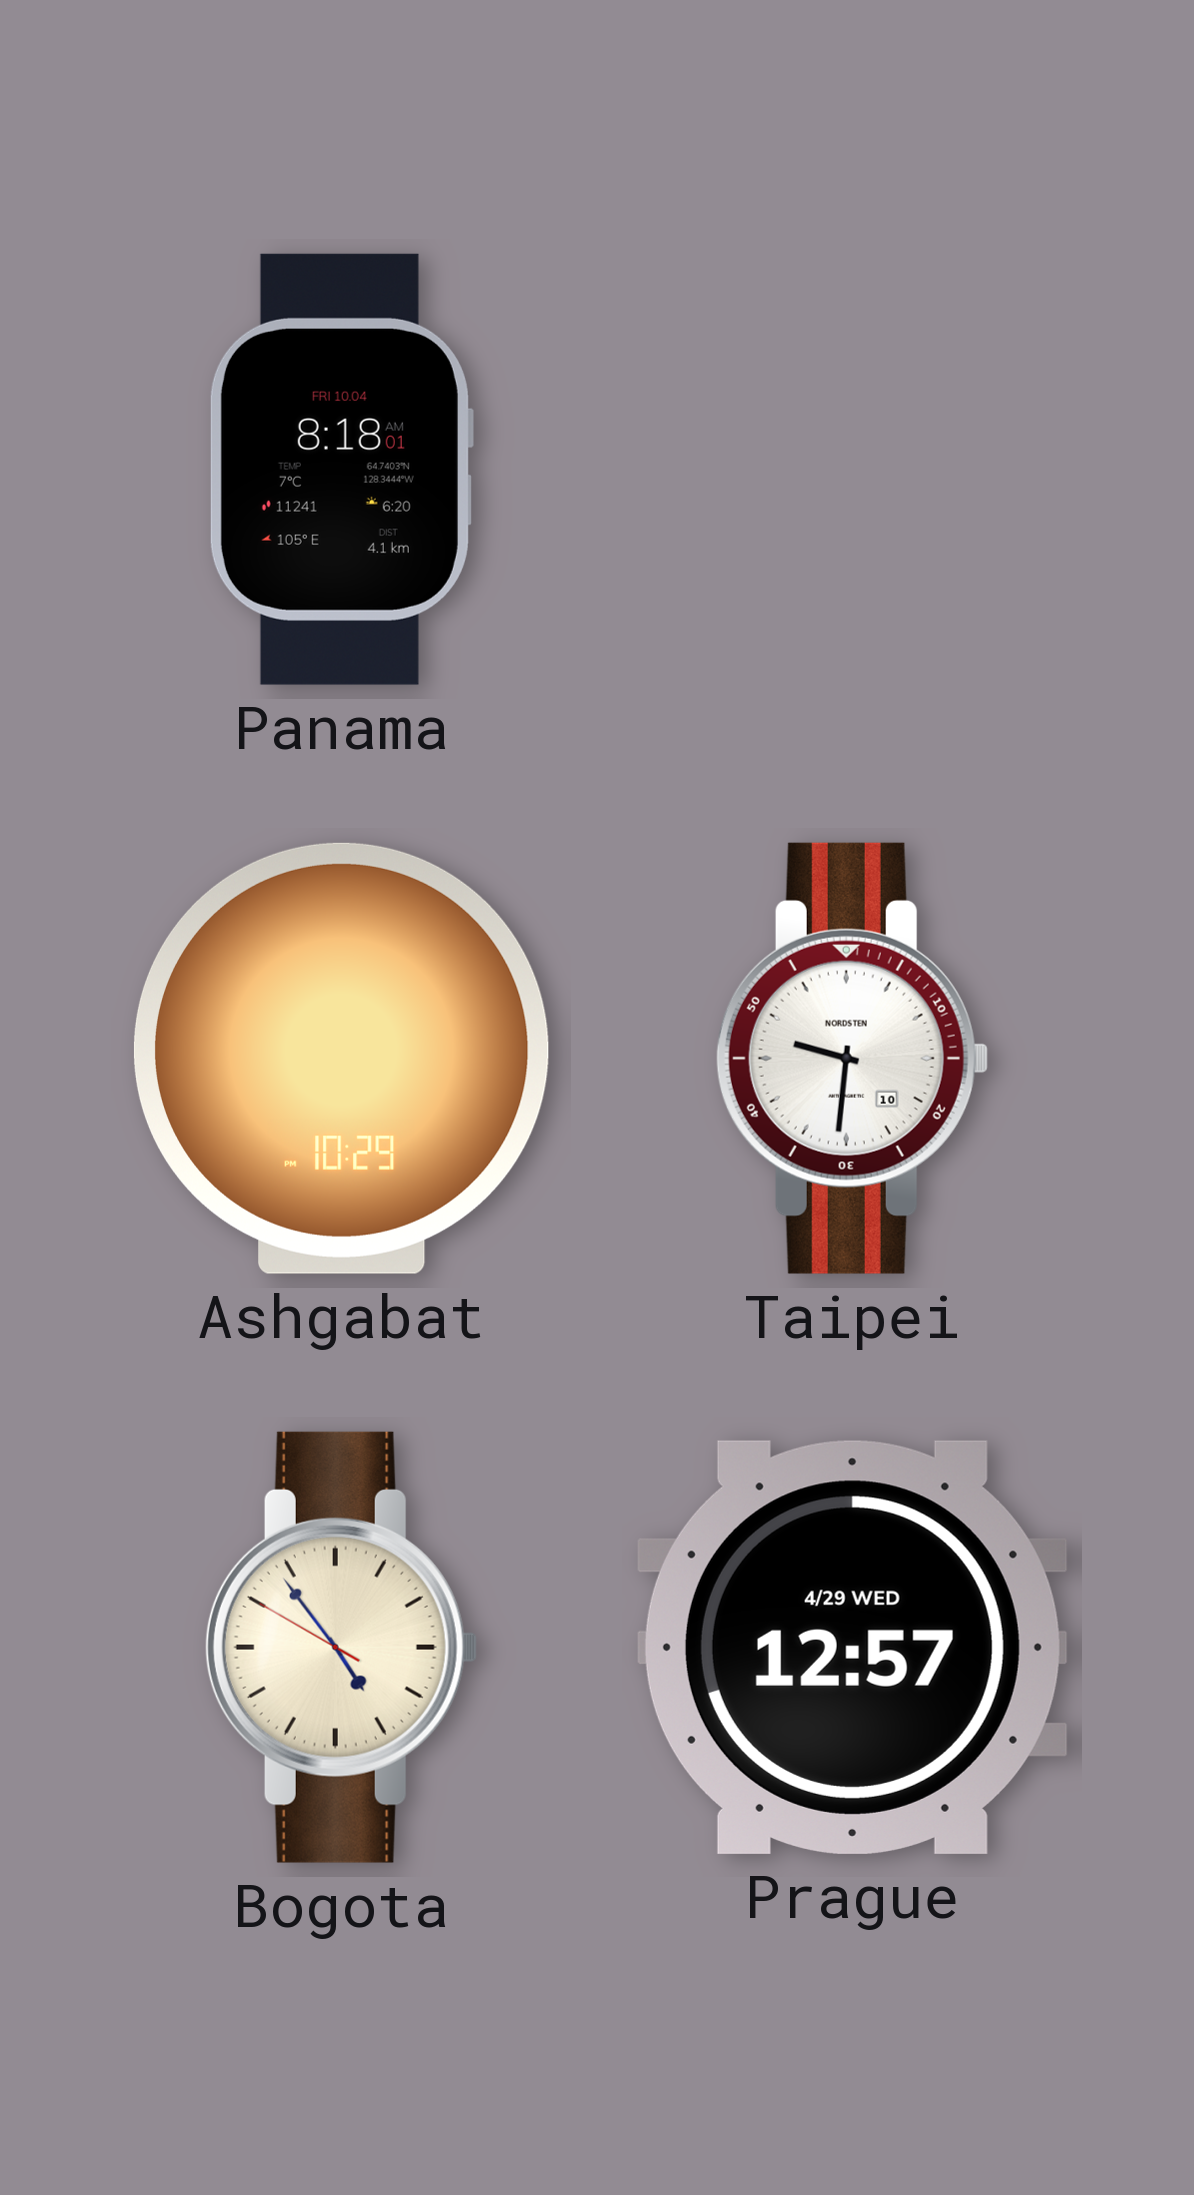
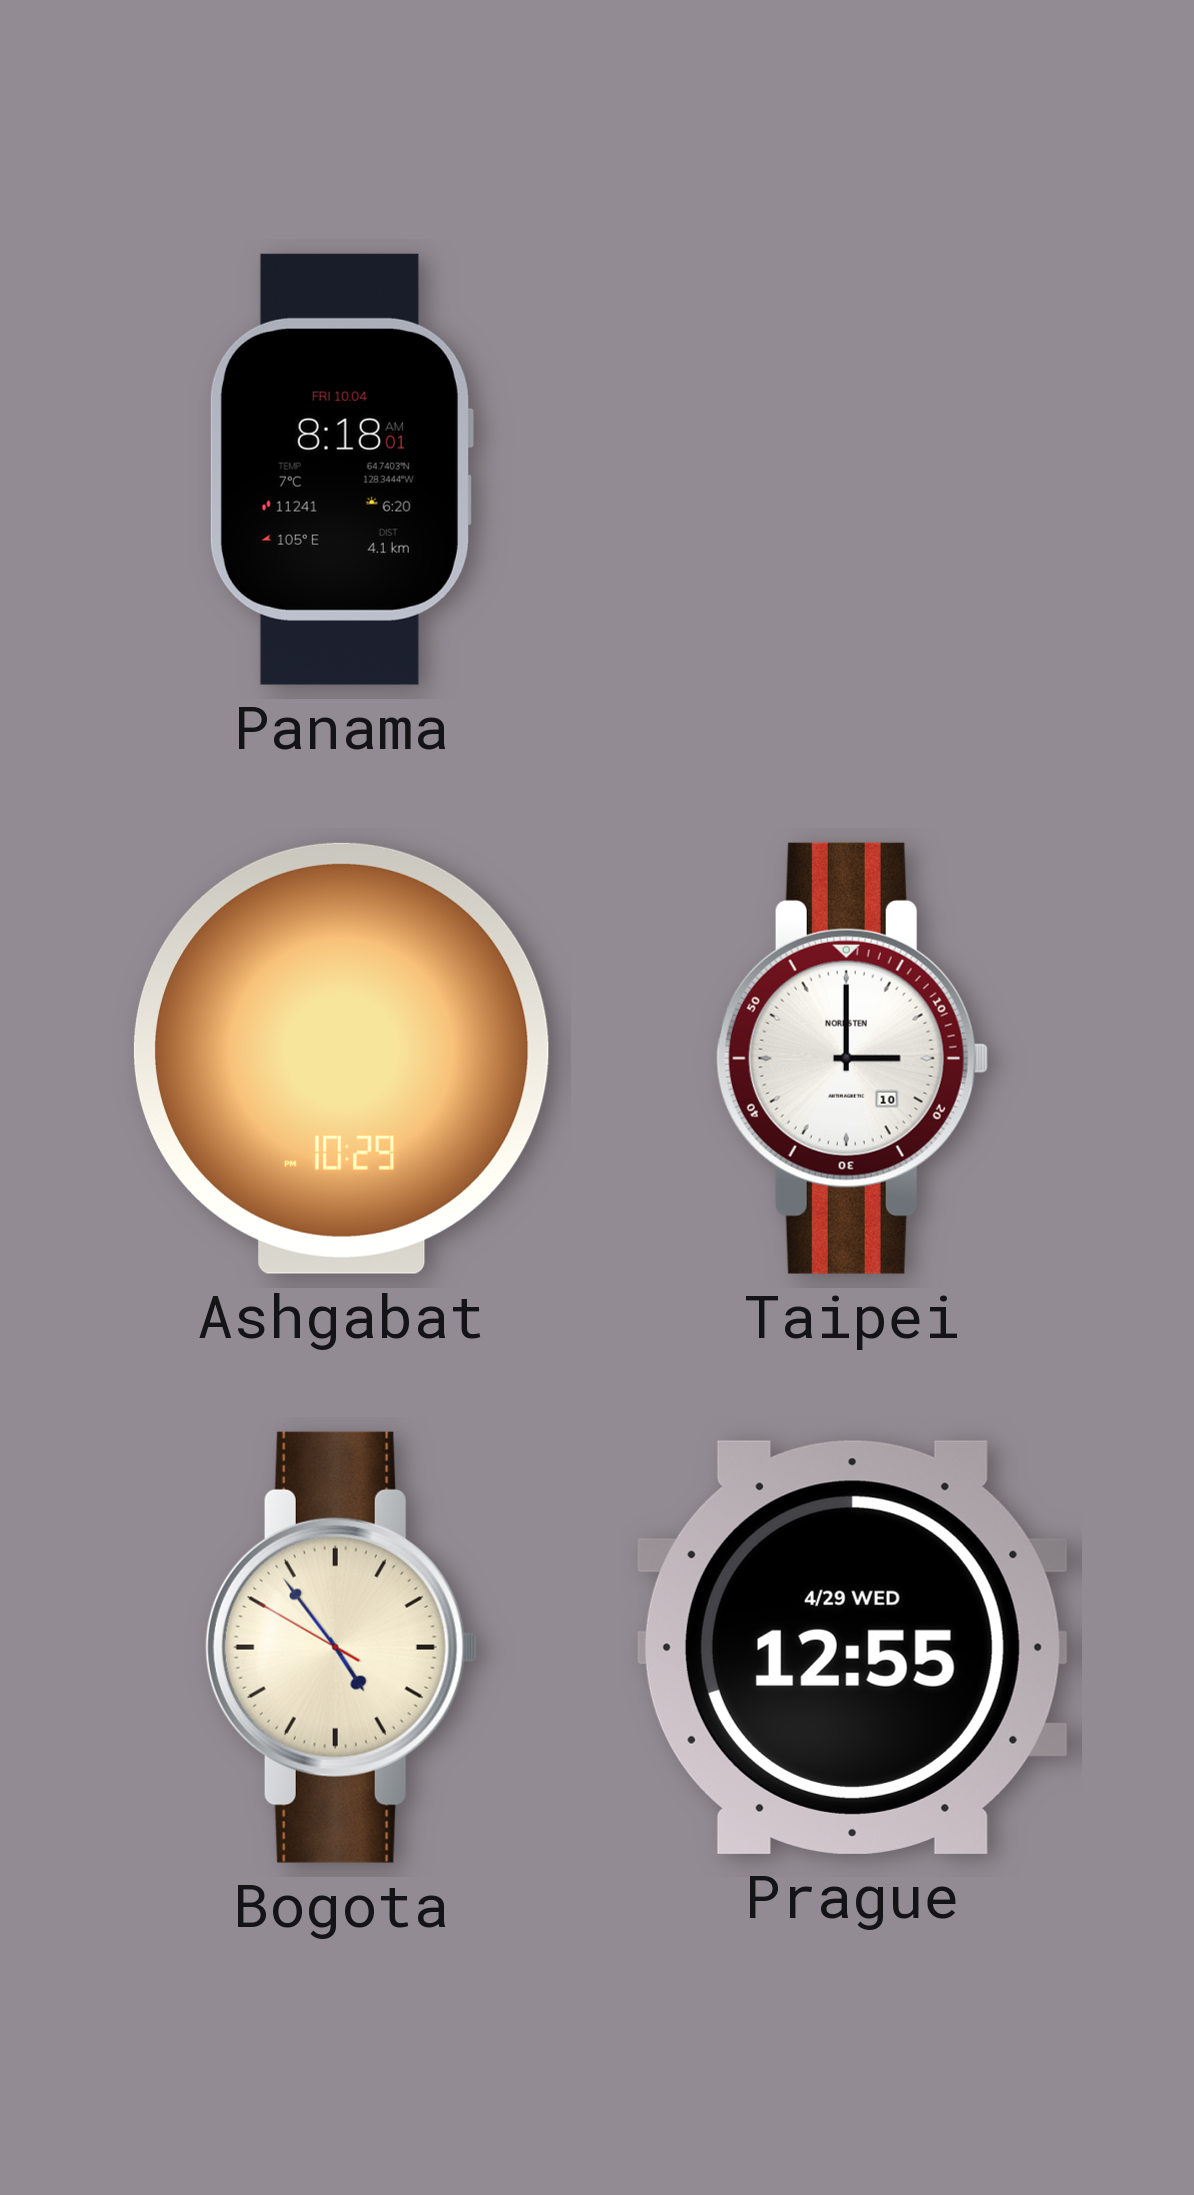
Taipei: 9:31 -> 3:00 (852, 1058)
Prague: 12:57 -> 12:55 (852, 1647)
